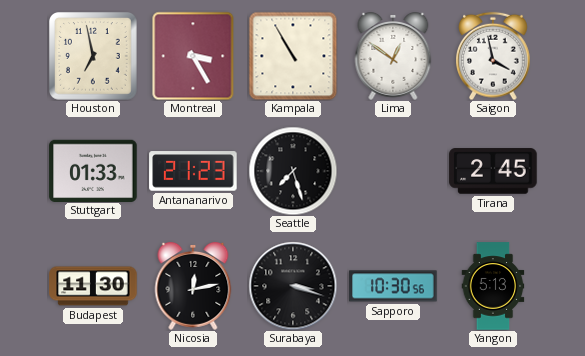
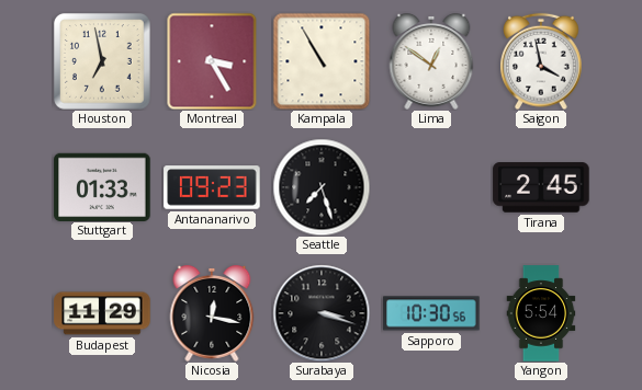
Antananarivo: 21:23 -> 09:23 (212, 187)
Budapest: 11:30 -> 11:29 (102, 313)
Nicosia: 12:13 -> 12:17 (212, 314)
Yangon: 5:13 -> 5:54 (541, 313)
